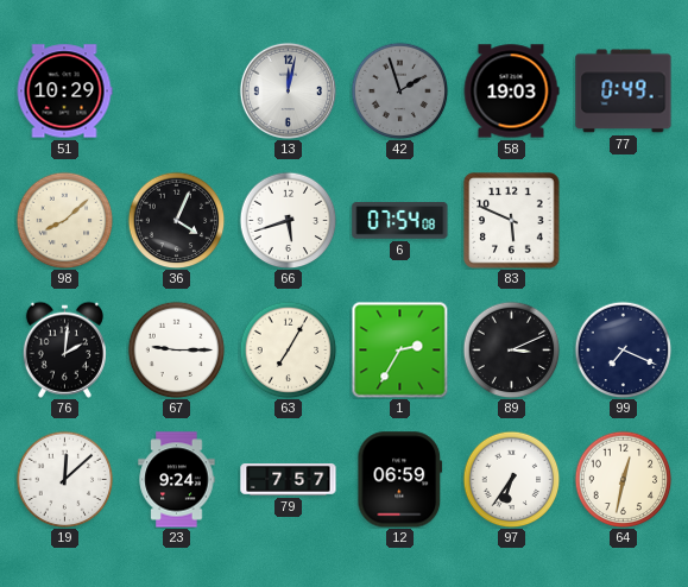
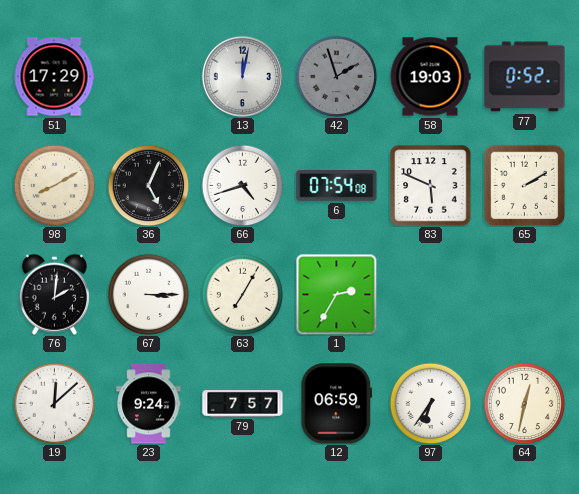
51: 10:29 -> 17:29 (54, 77)
77: 0:49 -> 0:52 (525, 77)
98: 8:08 -> 8:10 (54, 185)
36: 4:04 -> 5:04 (148, 185)
66: 5:42 -> 4:42 (242, 185)
65: none -> 2:10 (524, 185)
67: 9:15 -> 3:15 (148, 294)
89: 3:11 -> none (511, 349)
99: 7:19 -> none (623, 349)
